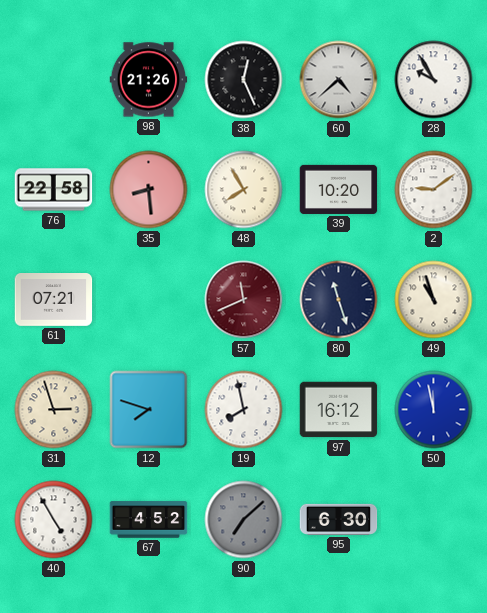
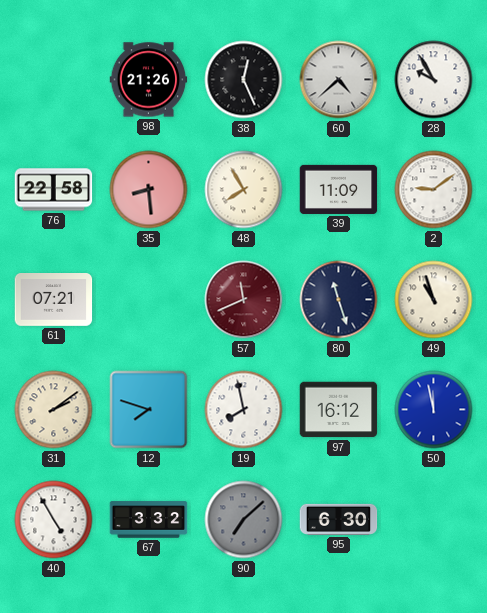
39: 10:20 -> 11:09 (339, 189)
31: 2:57 -> 2:09 (54, 410)
67: 4:52 -> 3:32 (149, 520)
